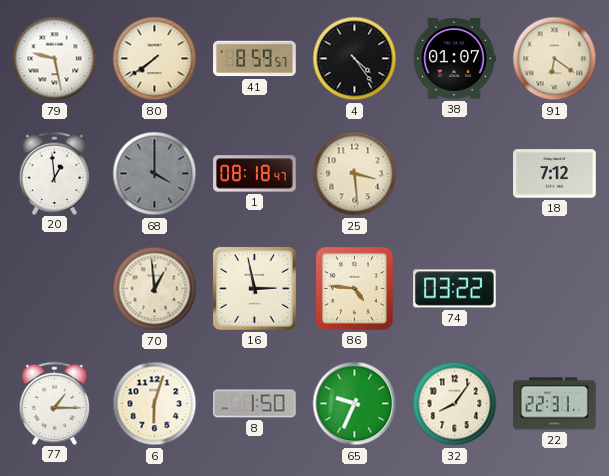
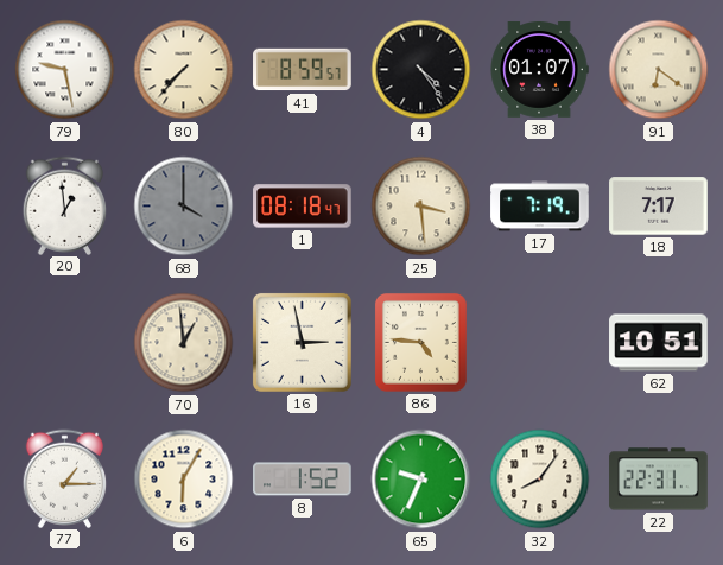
80: 7:39 -> 7:37 (184, 70)
17: none -> 7:19 (540, 207)
18: 7:12 -> 7:17 (659, 207)
74: 03:22 -> none (455, 289)
62: none -> 10:51 (659, 343)
6: 6:03 -> 6:05 (184, 480)
8: 1:50 -> 1:52 (303, 480)
